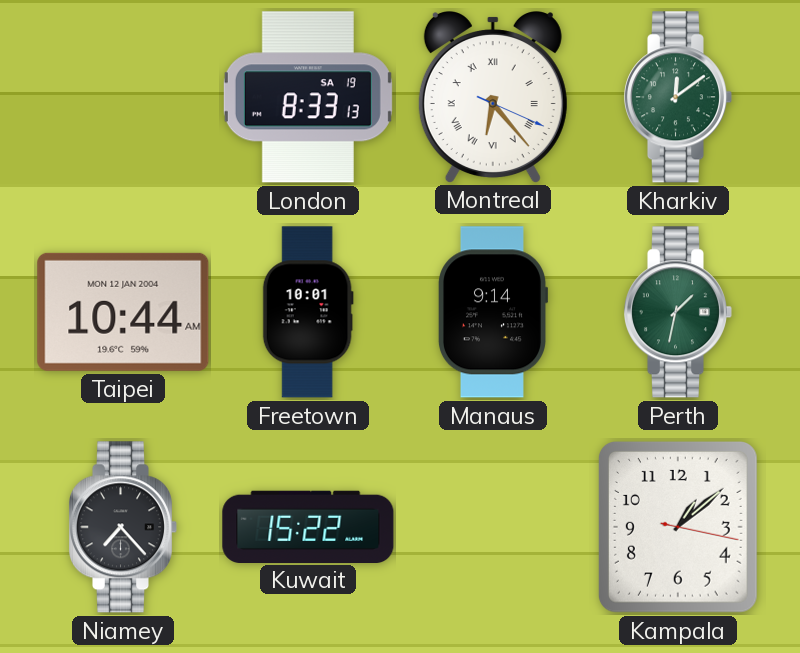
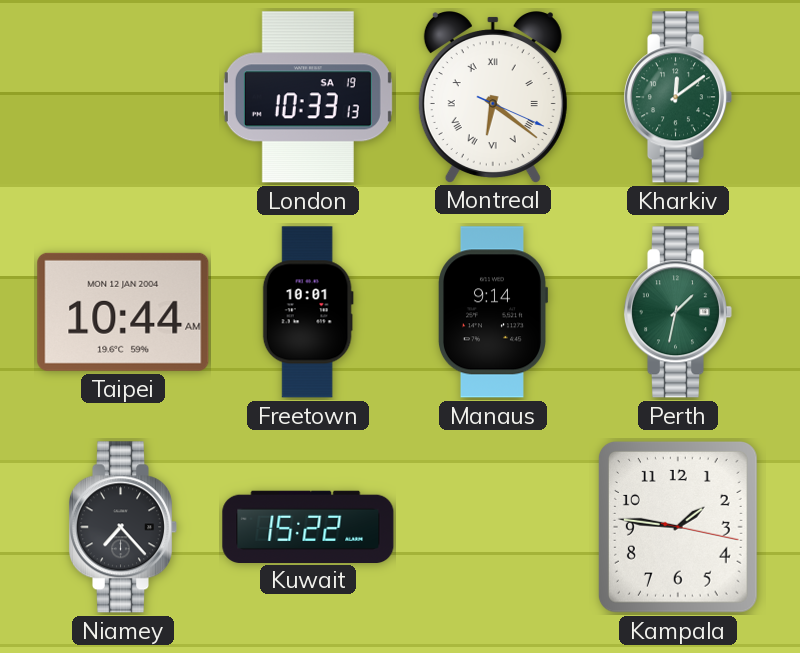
London: 8:33 -> 10:33 (308, 97)
Montreal: 6:23 -> 6:21 (493, 97)
Kampala: 1:08 -> 1:46 (678, 527)
